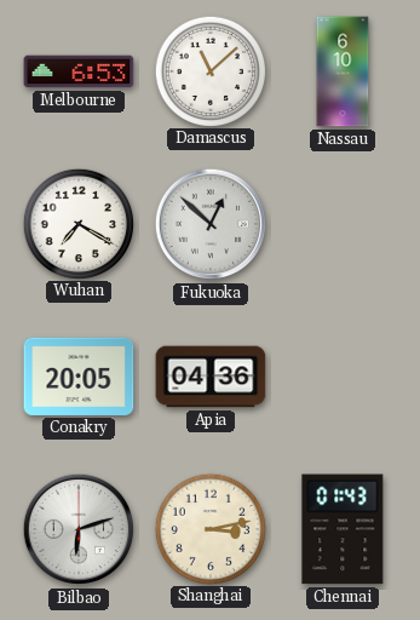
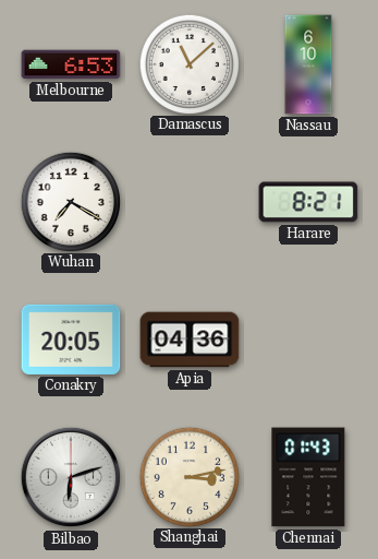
Fukuoka: 12:52 -> none (211, 224)
Harare: none -> 8:21 (308, 202)
